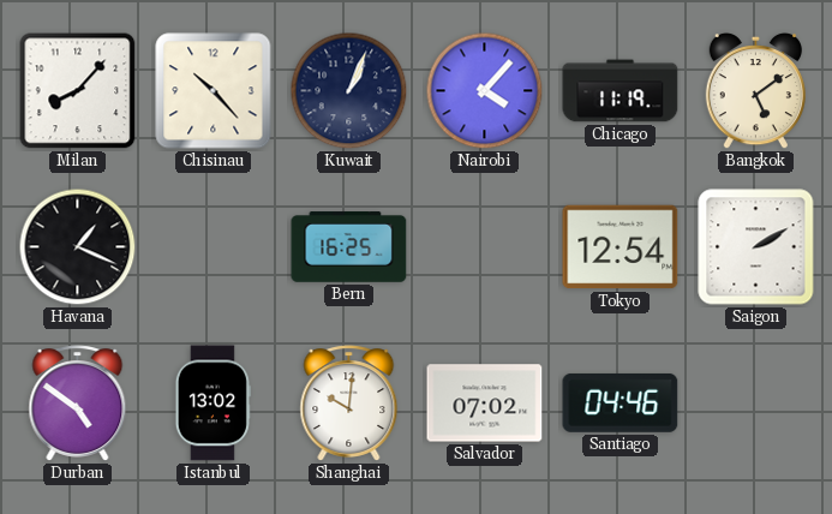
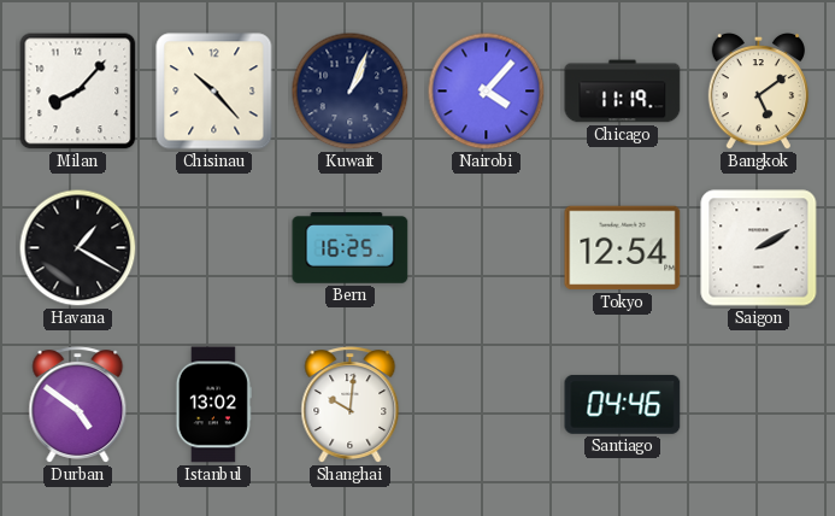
Havana: 1:19 -> 1:20 (78, 248)
Salvador: 07:02 -> none (485, 404)
